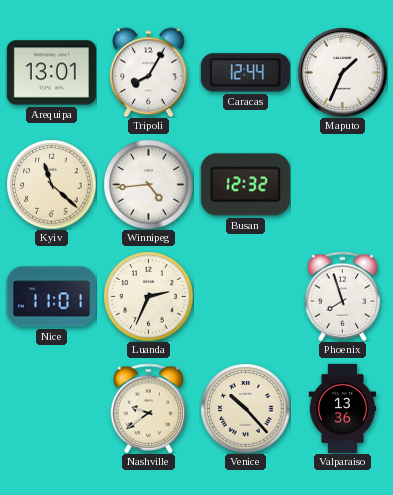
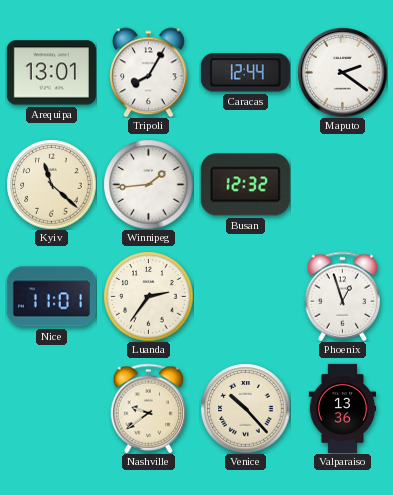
Maputo: 1:34 -> 2:21 (342, 72)
Winnipeg: 4:44 -> 1:44 (148, 184)
Luanda: 2:34 -> 2:36 (148, 296)
Phoenix: 7:57 -> 12:57 (343, 296)
